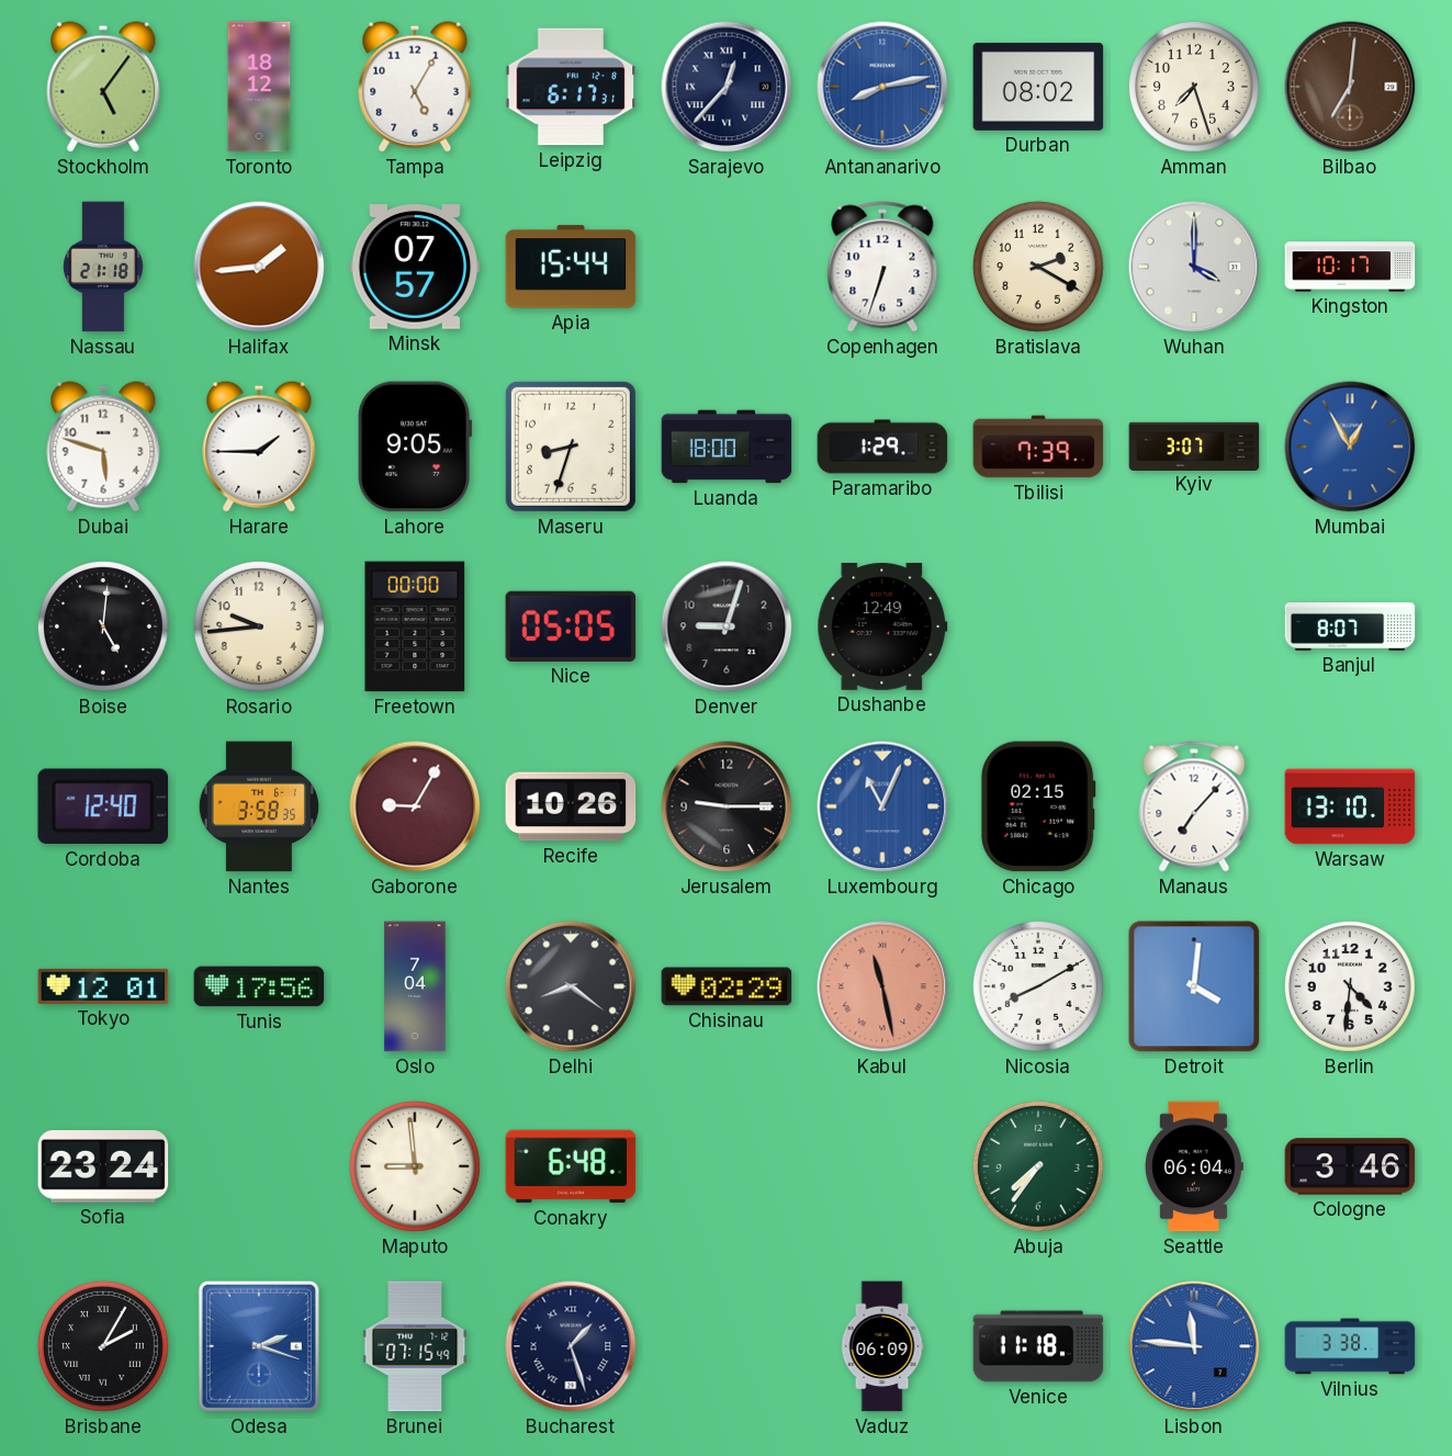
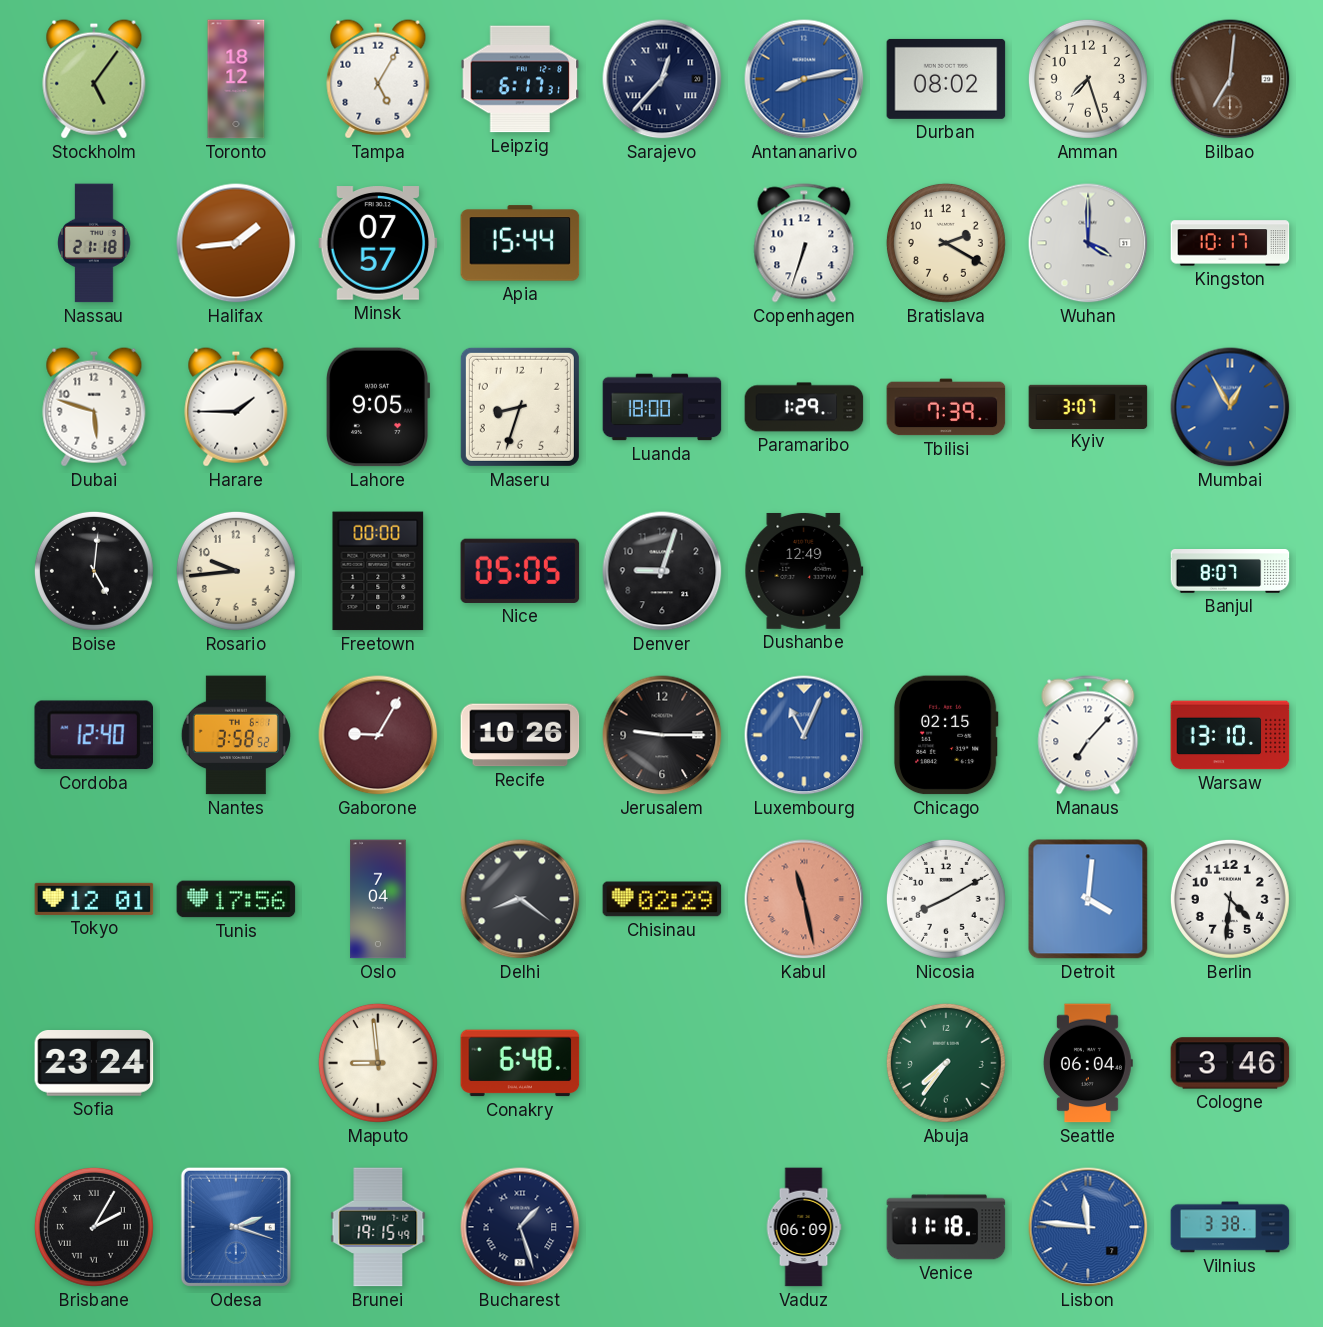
Nantes: 3:58:35 -> 3:58:52 (236, 735)
Brunei: 07:15 -> 19:15 (378, 1227)
